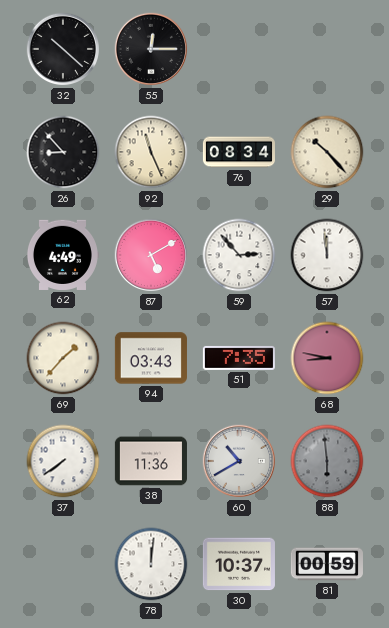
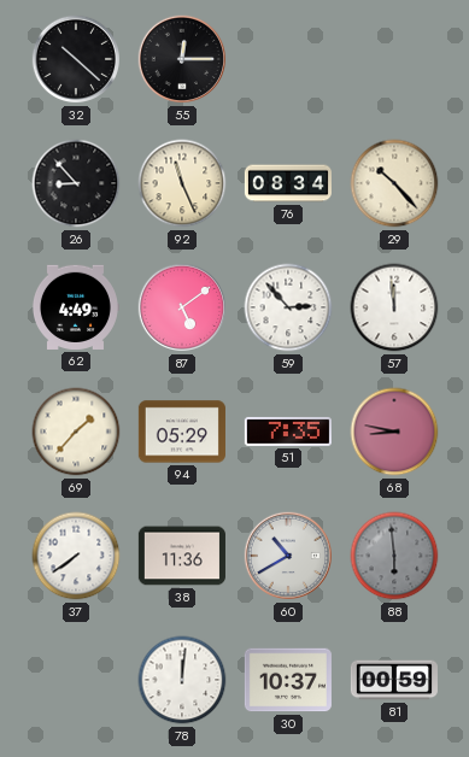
87: 5:10 -> 5:09 (182, 307)
94: 03:43 -> 05:29 (182, 432)
